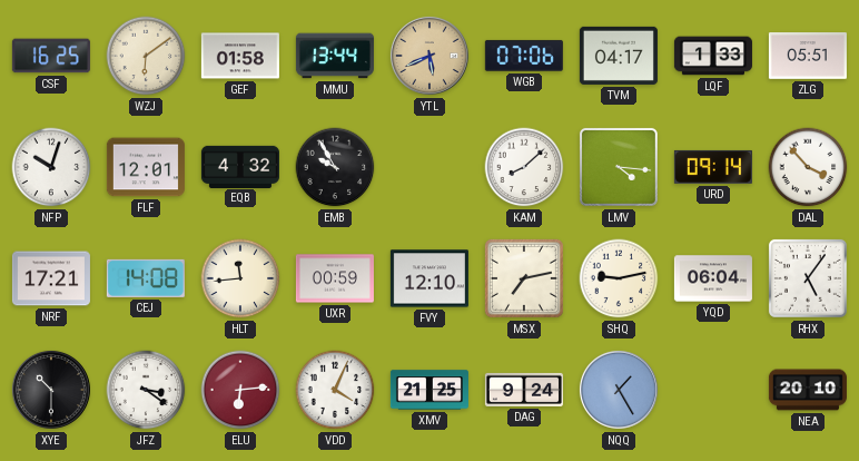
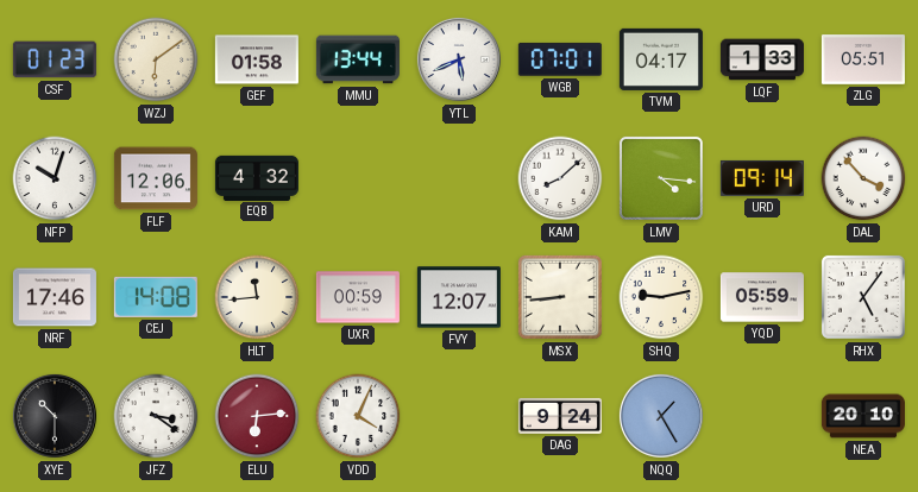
CSF: 16:25 -> 01:23 (55, 59)
YTL dial: champagne -> white (459, 59)
WGB: 07:06 -> 07:01 (560, 59)
FLF: 12:01 -> 12:06 (156, 178)
EMB: 9:55 -> none (335, 167)
NRF: 17:21 -> 17:46 (55, 297)
FVY: 12:10 -> 12:07 (459, 297)
MSX: 7:13 -> 8:44 (560, 297)
YQD: 06:04 -> 05:59 (762, 297)
XMV: 21:25 -> none (429, 390)
